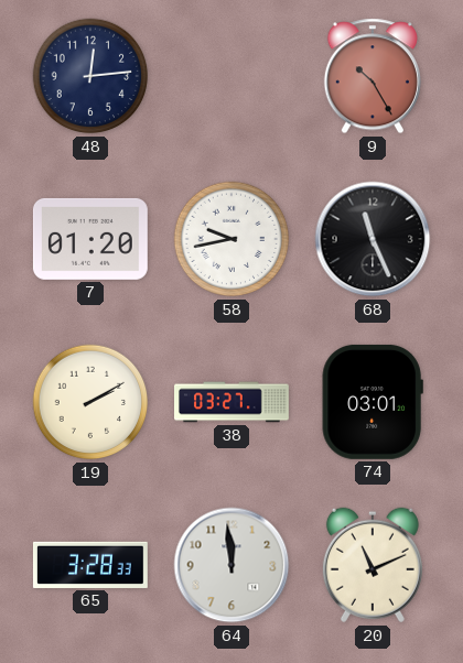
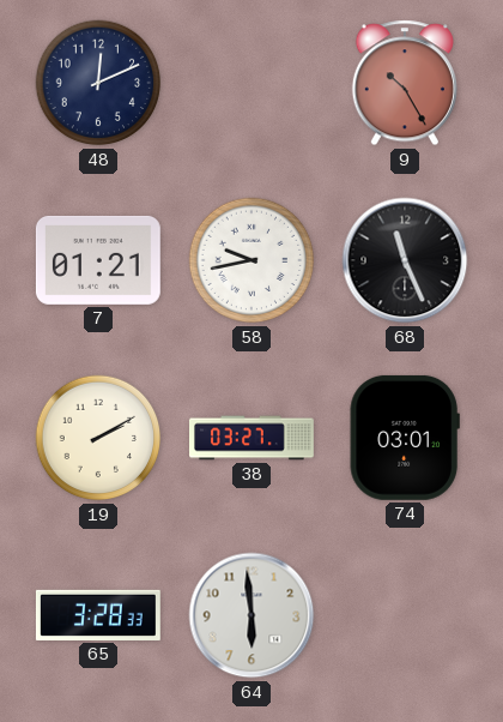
48: 12:14 -> 12:11 (98, 83)
7: 01:20 -> 01:21 (98, 260)
64: 11:59 -> 5:59 (251, 615)
20: 11:11 -> none (373, 565)
